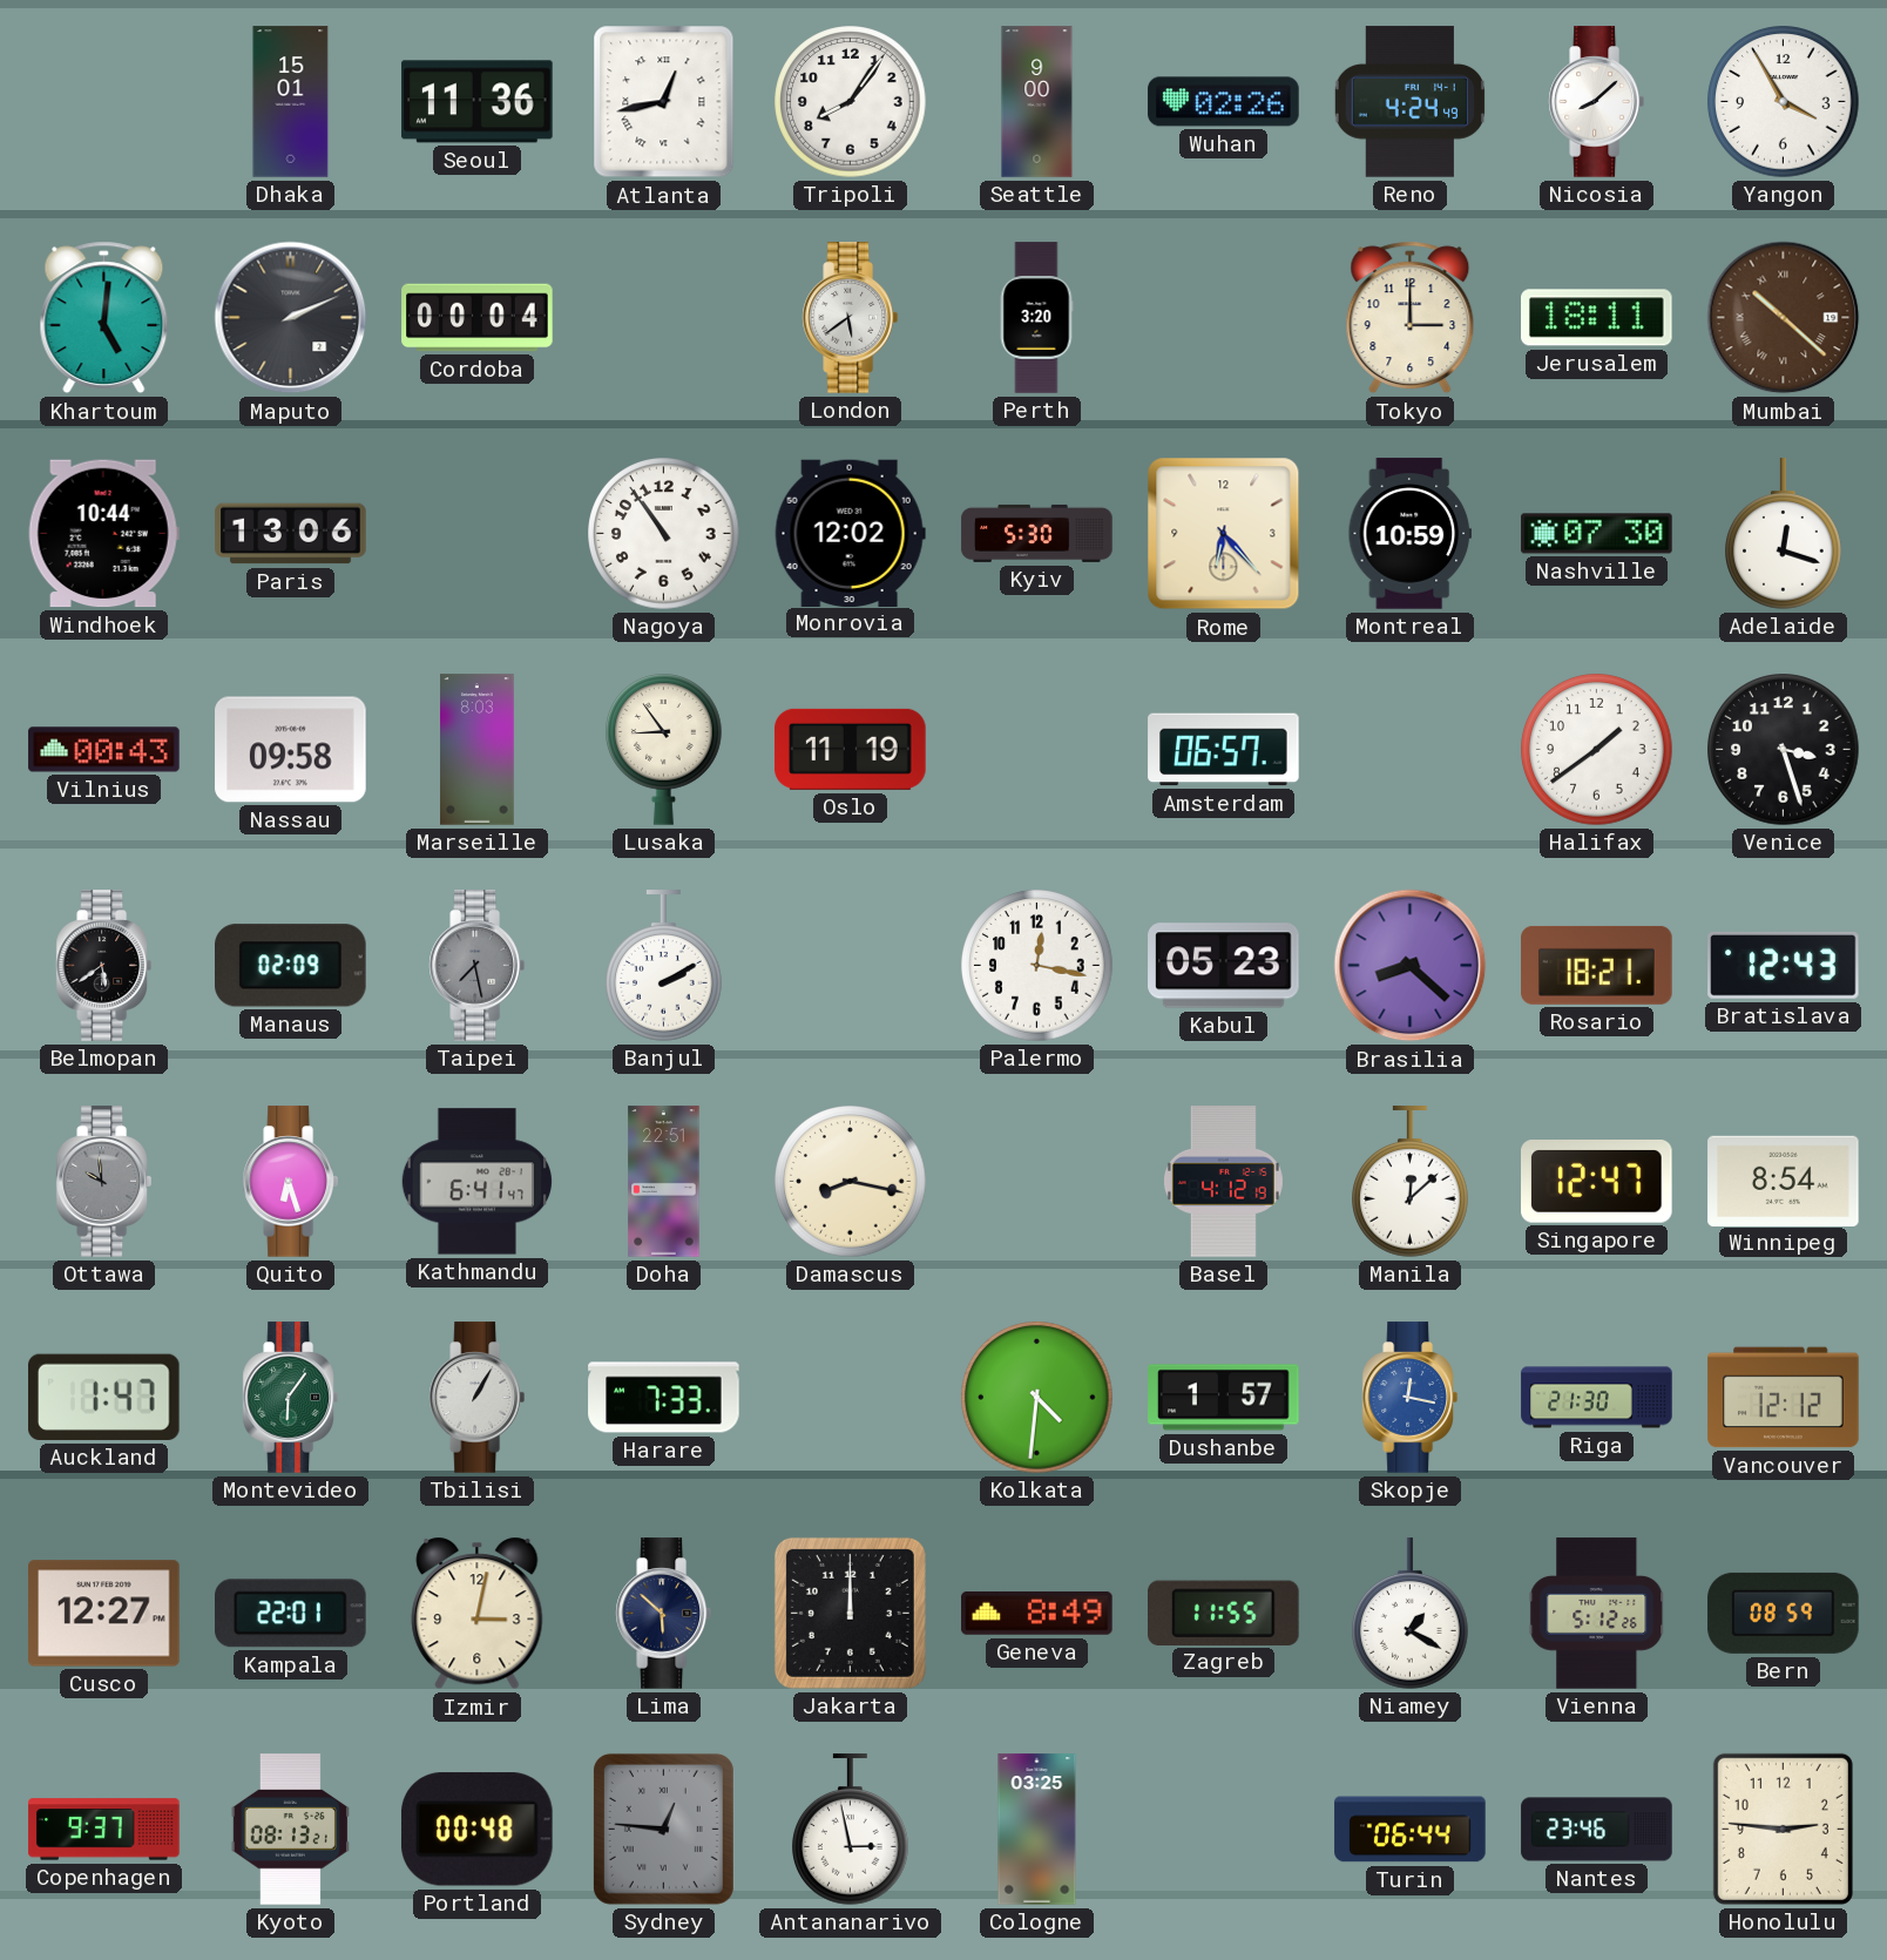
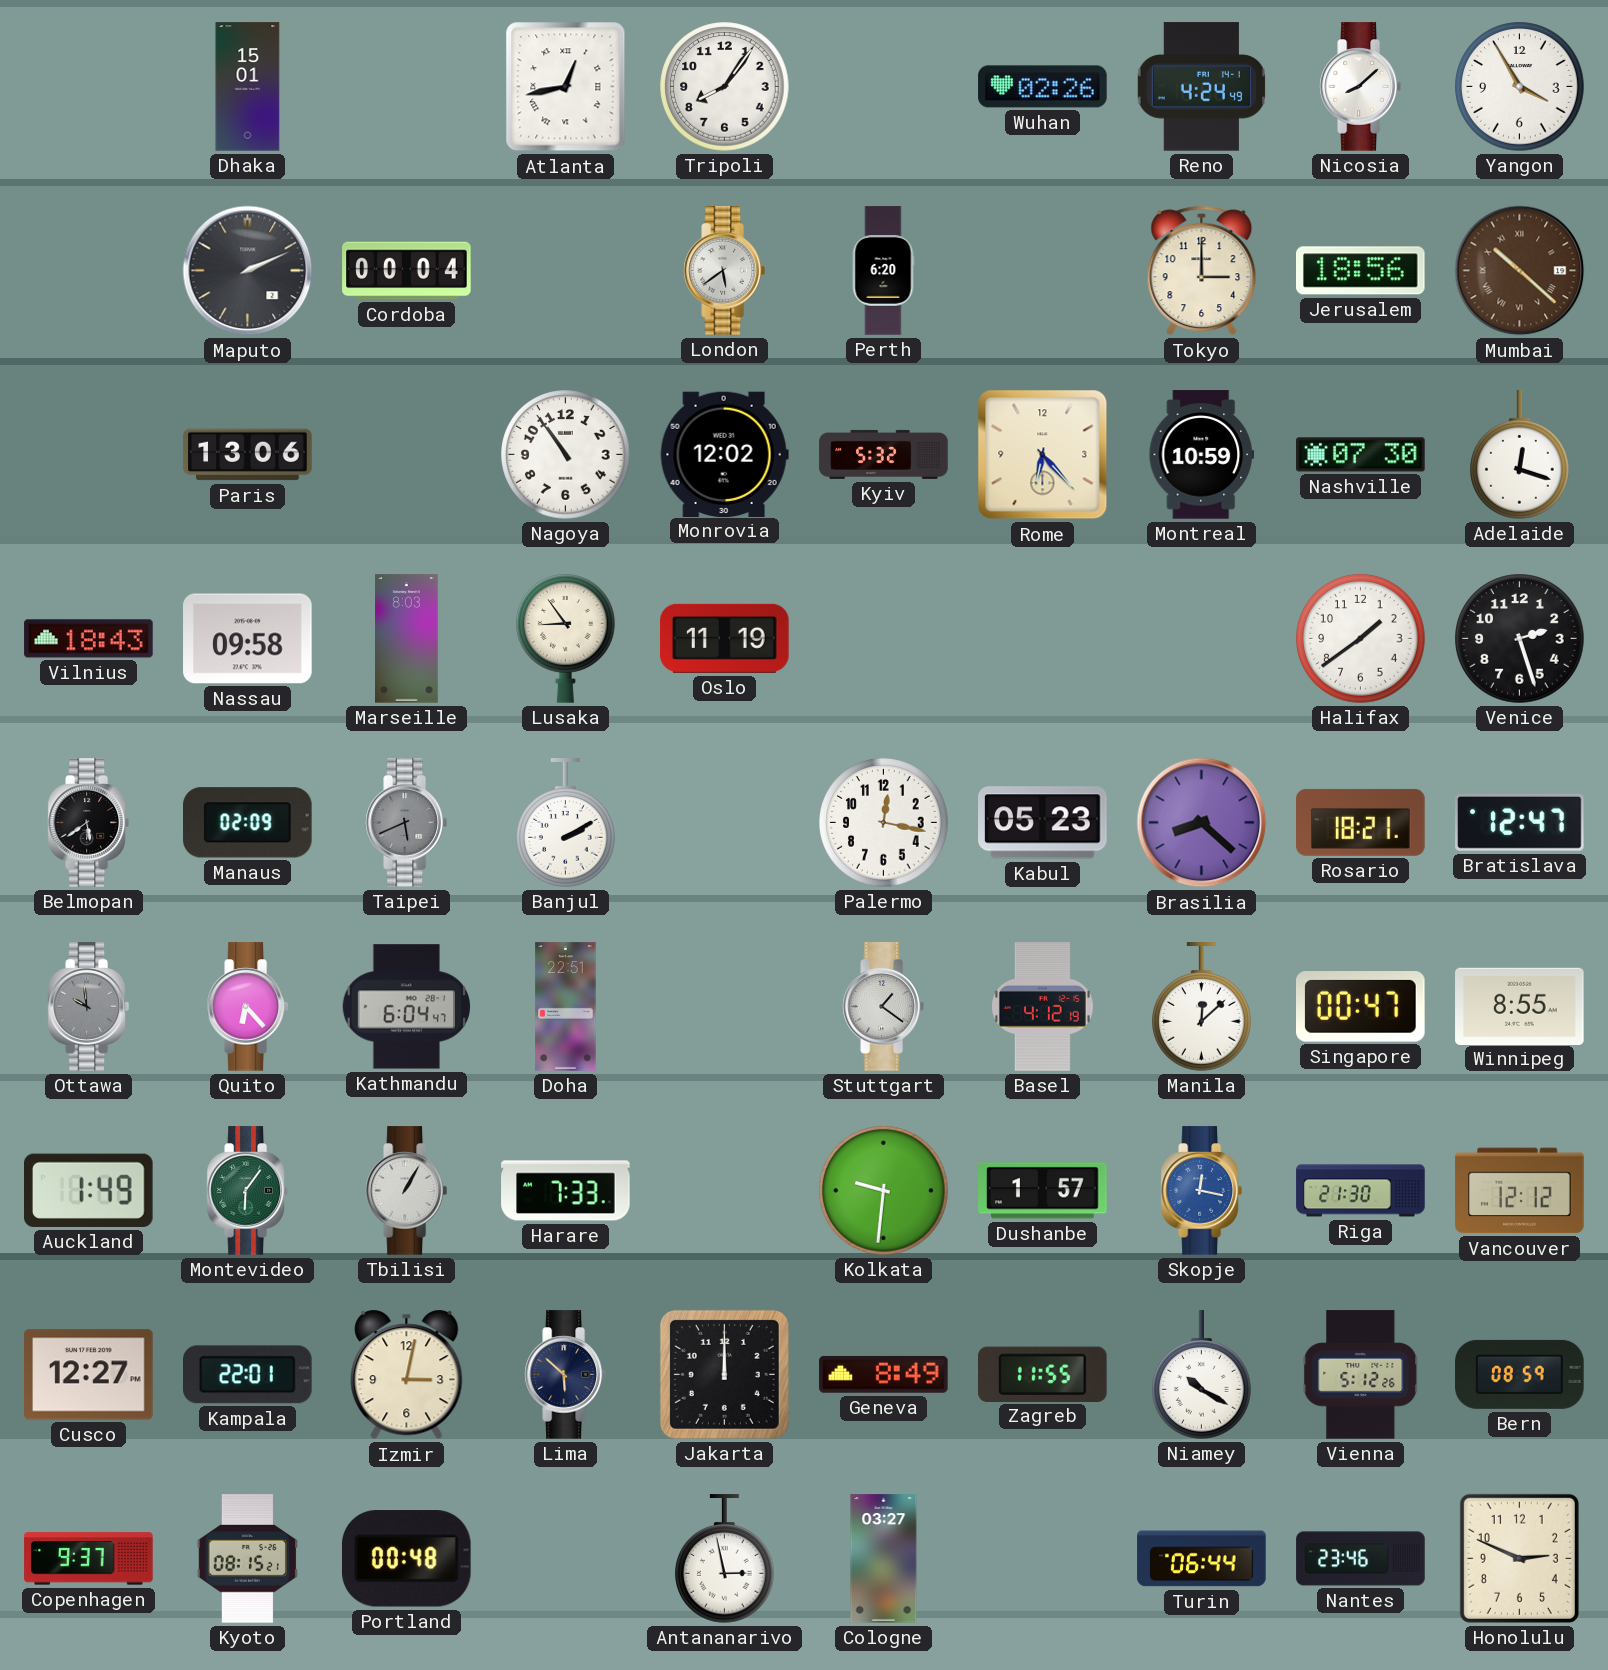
Seoul: 11:36 -> none (478, 102)
Seattle: 9:00 -> none (1037, 102)
Khartoum: 5:01 -> none (104, 318)
Perth: 3:20 -> 6:20 (883, 271)
Jerusalem: 18:11 -> 18:56 (1361, 271)
Windhoek: 10:44 -> none (103, 534)
Kyiv: 5:30 -> 5:32 (884, 454)
Vilnius: 00:43 -> 18:43 (89, 639)
Amsterdam: 06:57 -> none (1224, 750)
Venice: 3:27 -> 2:27 (1520, 639)
Taipei: 7:28 -> 5:41 (406, 823)
Bratislava: 12:43 -> 12:47 (1520, 822)
Quito: 6:27 -> 6:23 (247, 1007)
Kathmandu: 6:41 -> 6:04 (406, 1007)
Damascus: 8:17 -> none (851, 1182)
Stuttgart: none -> 1:21 (883, 1007)
Singapore: 12:47 -> 00:47 (1361, 1007)
Winnipeg: 8:54 -> 8:55 (1520, 1006)
Auckland: 1:47 -> 1:49 (89, 1190)
Kolkata: 4:31 -> 9:31 (884, 1191)
Niamey: 1:20 -> 10:20 (1202, 1375)
Kyoto: 08:13 -> 08:15 (247, 1559)
Sydney: 12:46 -> none (663, 1829)
Cologne: 03:25 -> 03:27 (884, 1559)
Honolulu: 2:46 -> 2:49 (1519, 1558)
